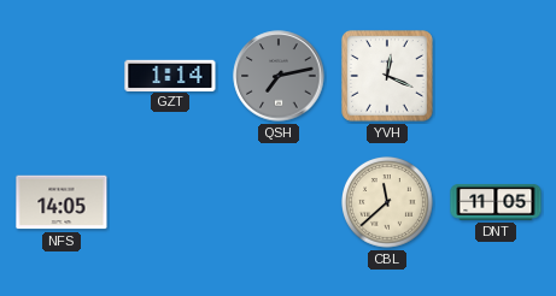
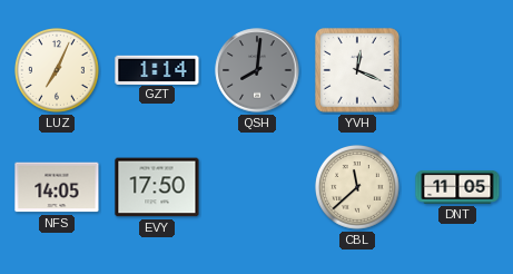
LUZ: none -> 7:04 (58, 71)
QSH: 7:13 -> 8:01 (257, 70)
EVY: none -> 17:50 (157, 187)
